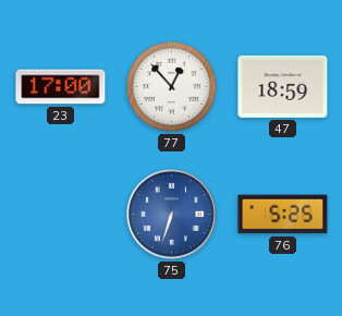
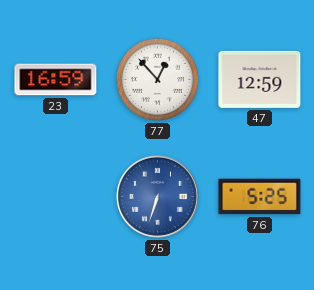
23: 17:00 -> 16:59 (56, 80)
47: 18:59 -> 12:59 (260, 79)
